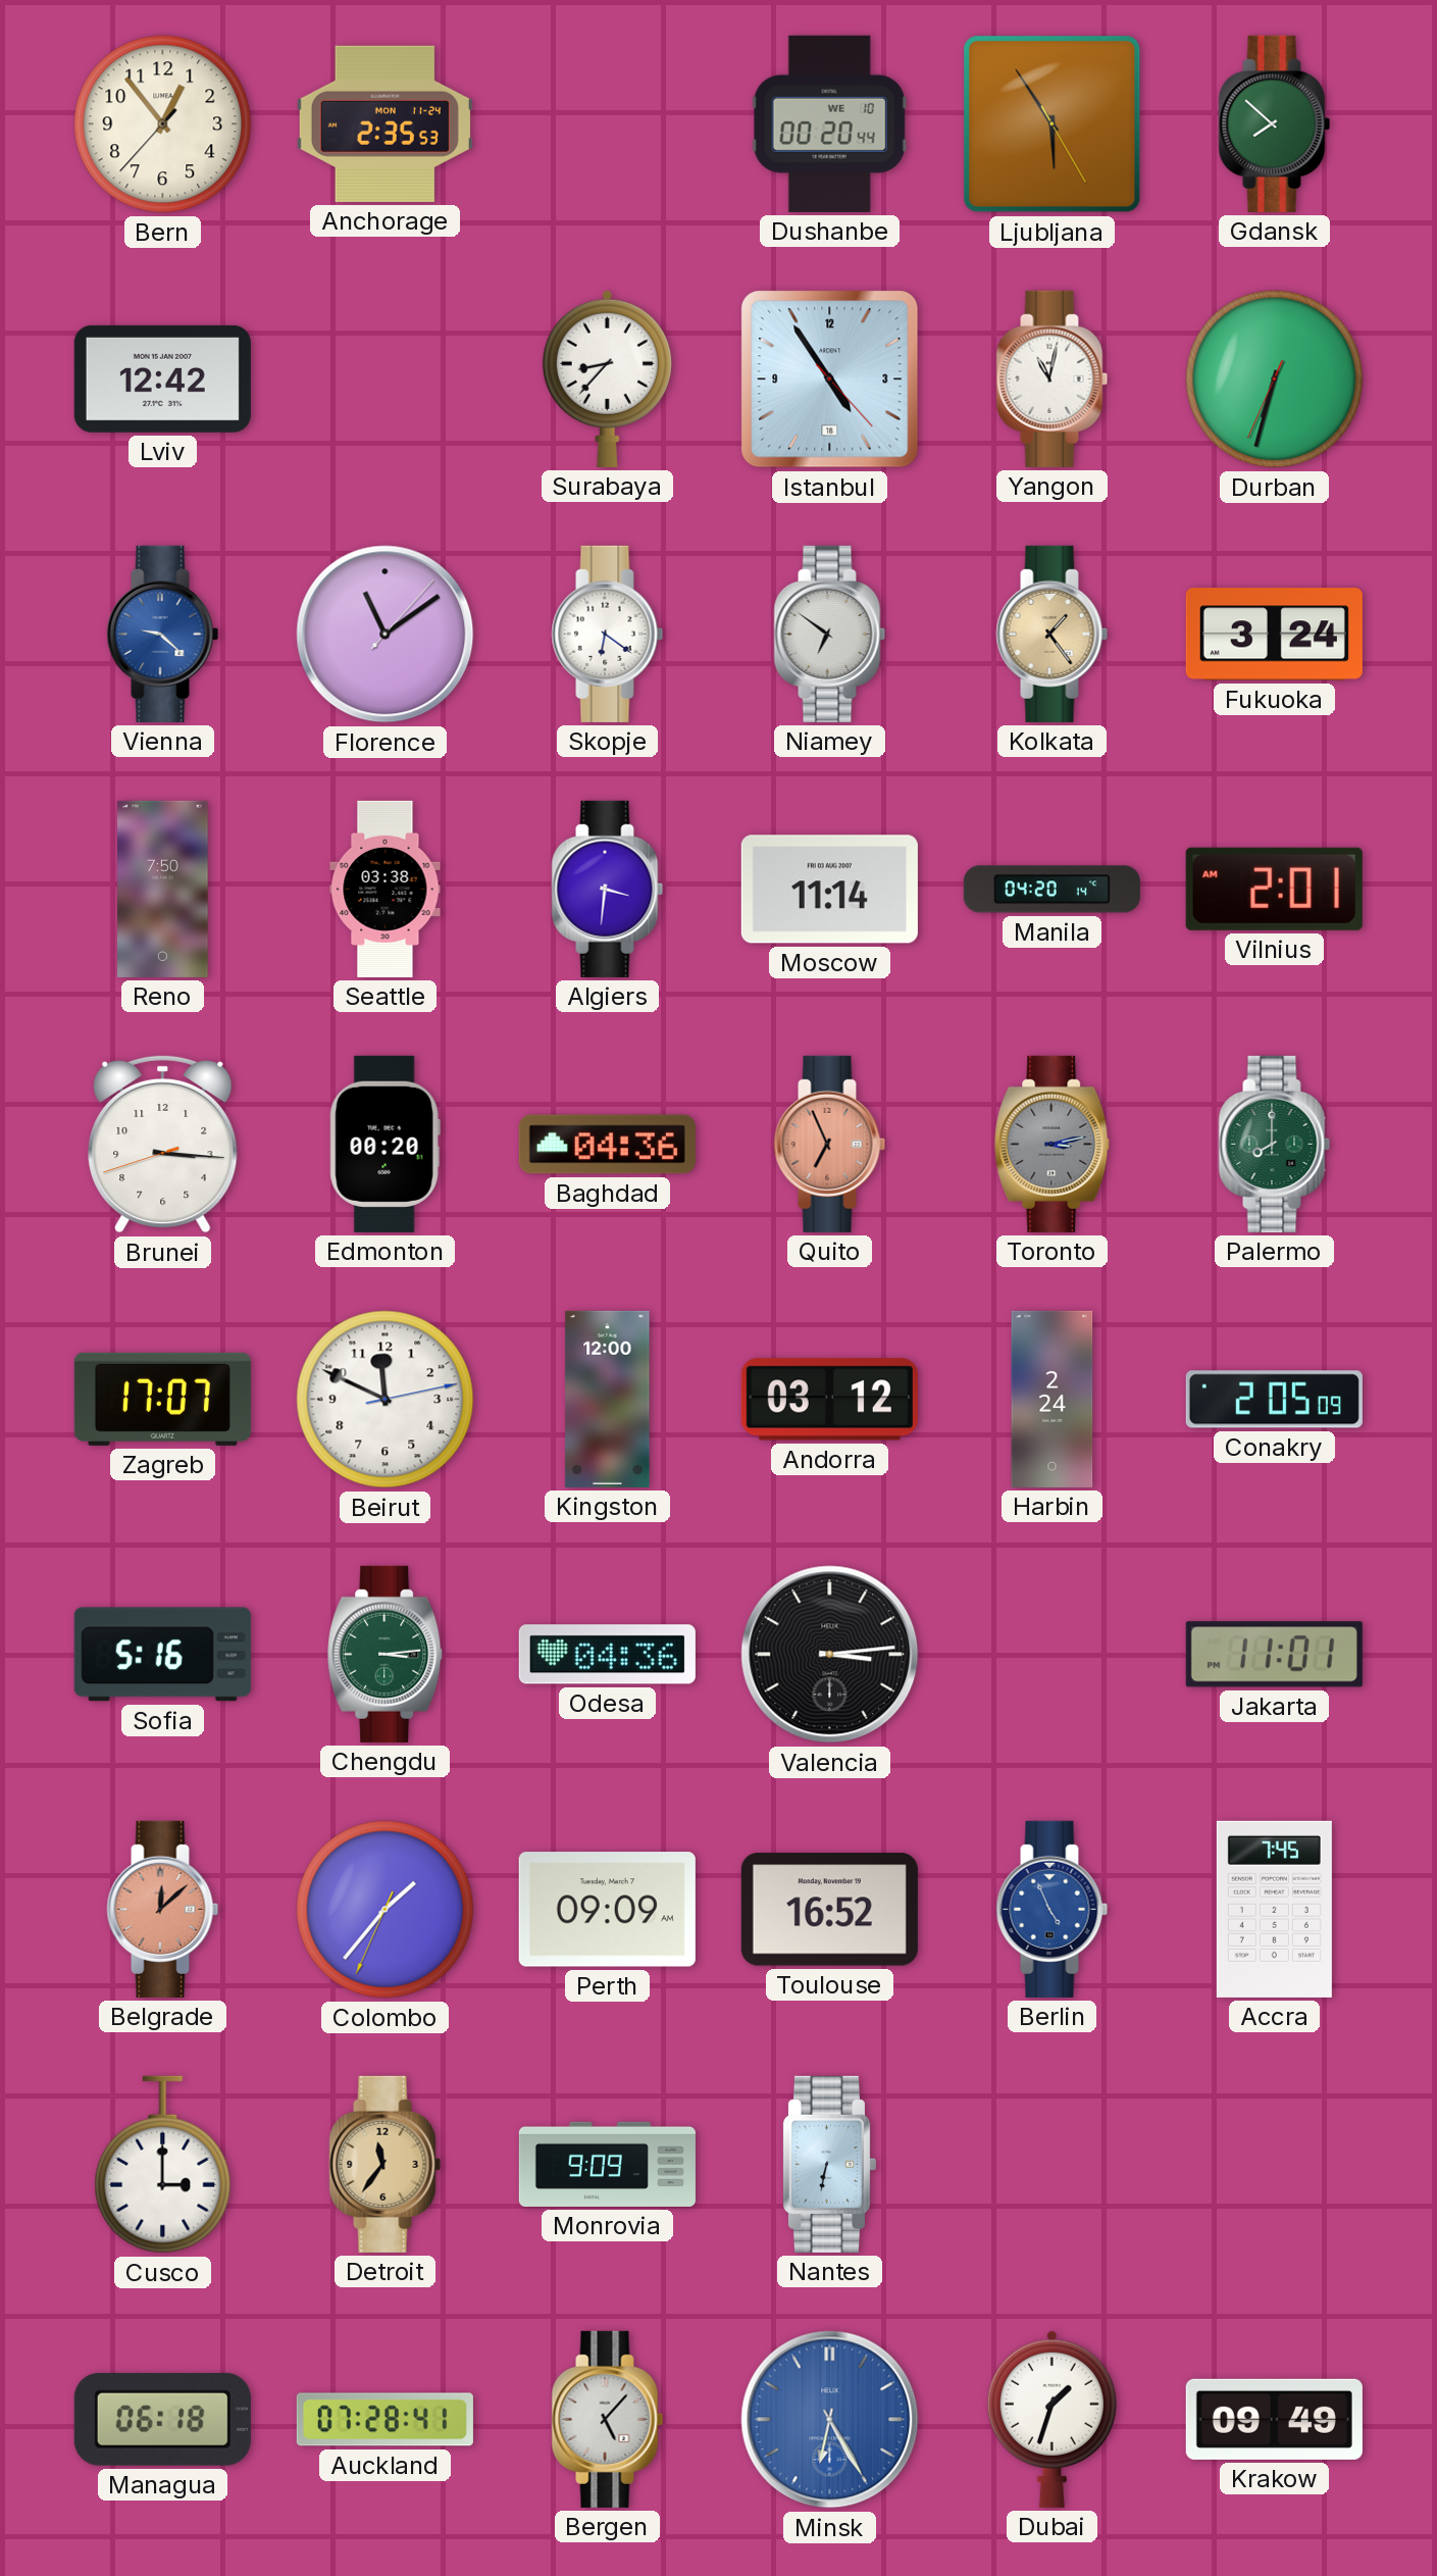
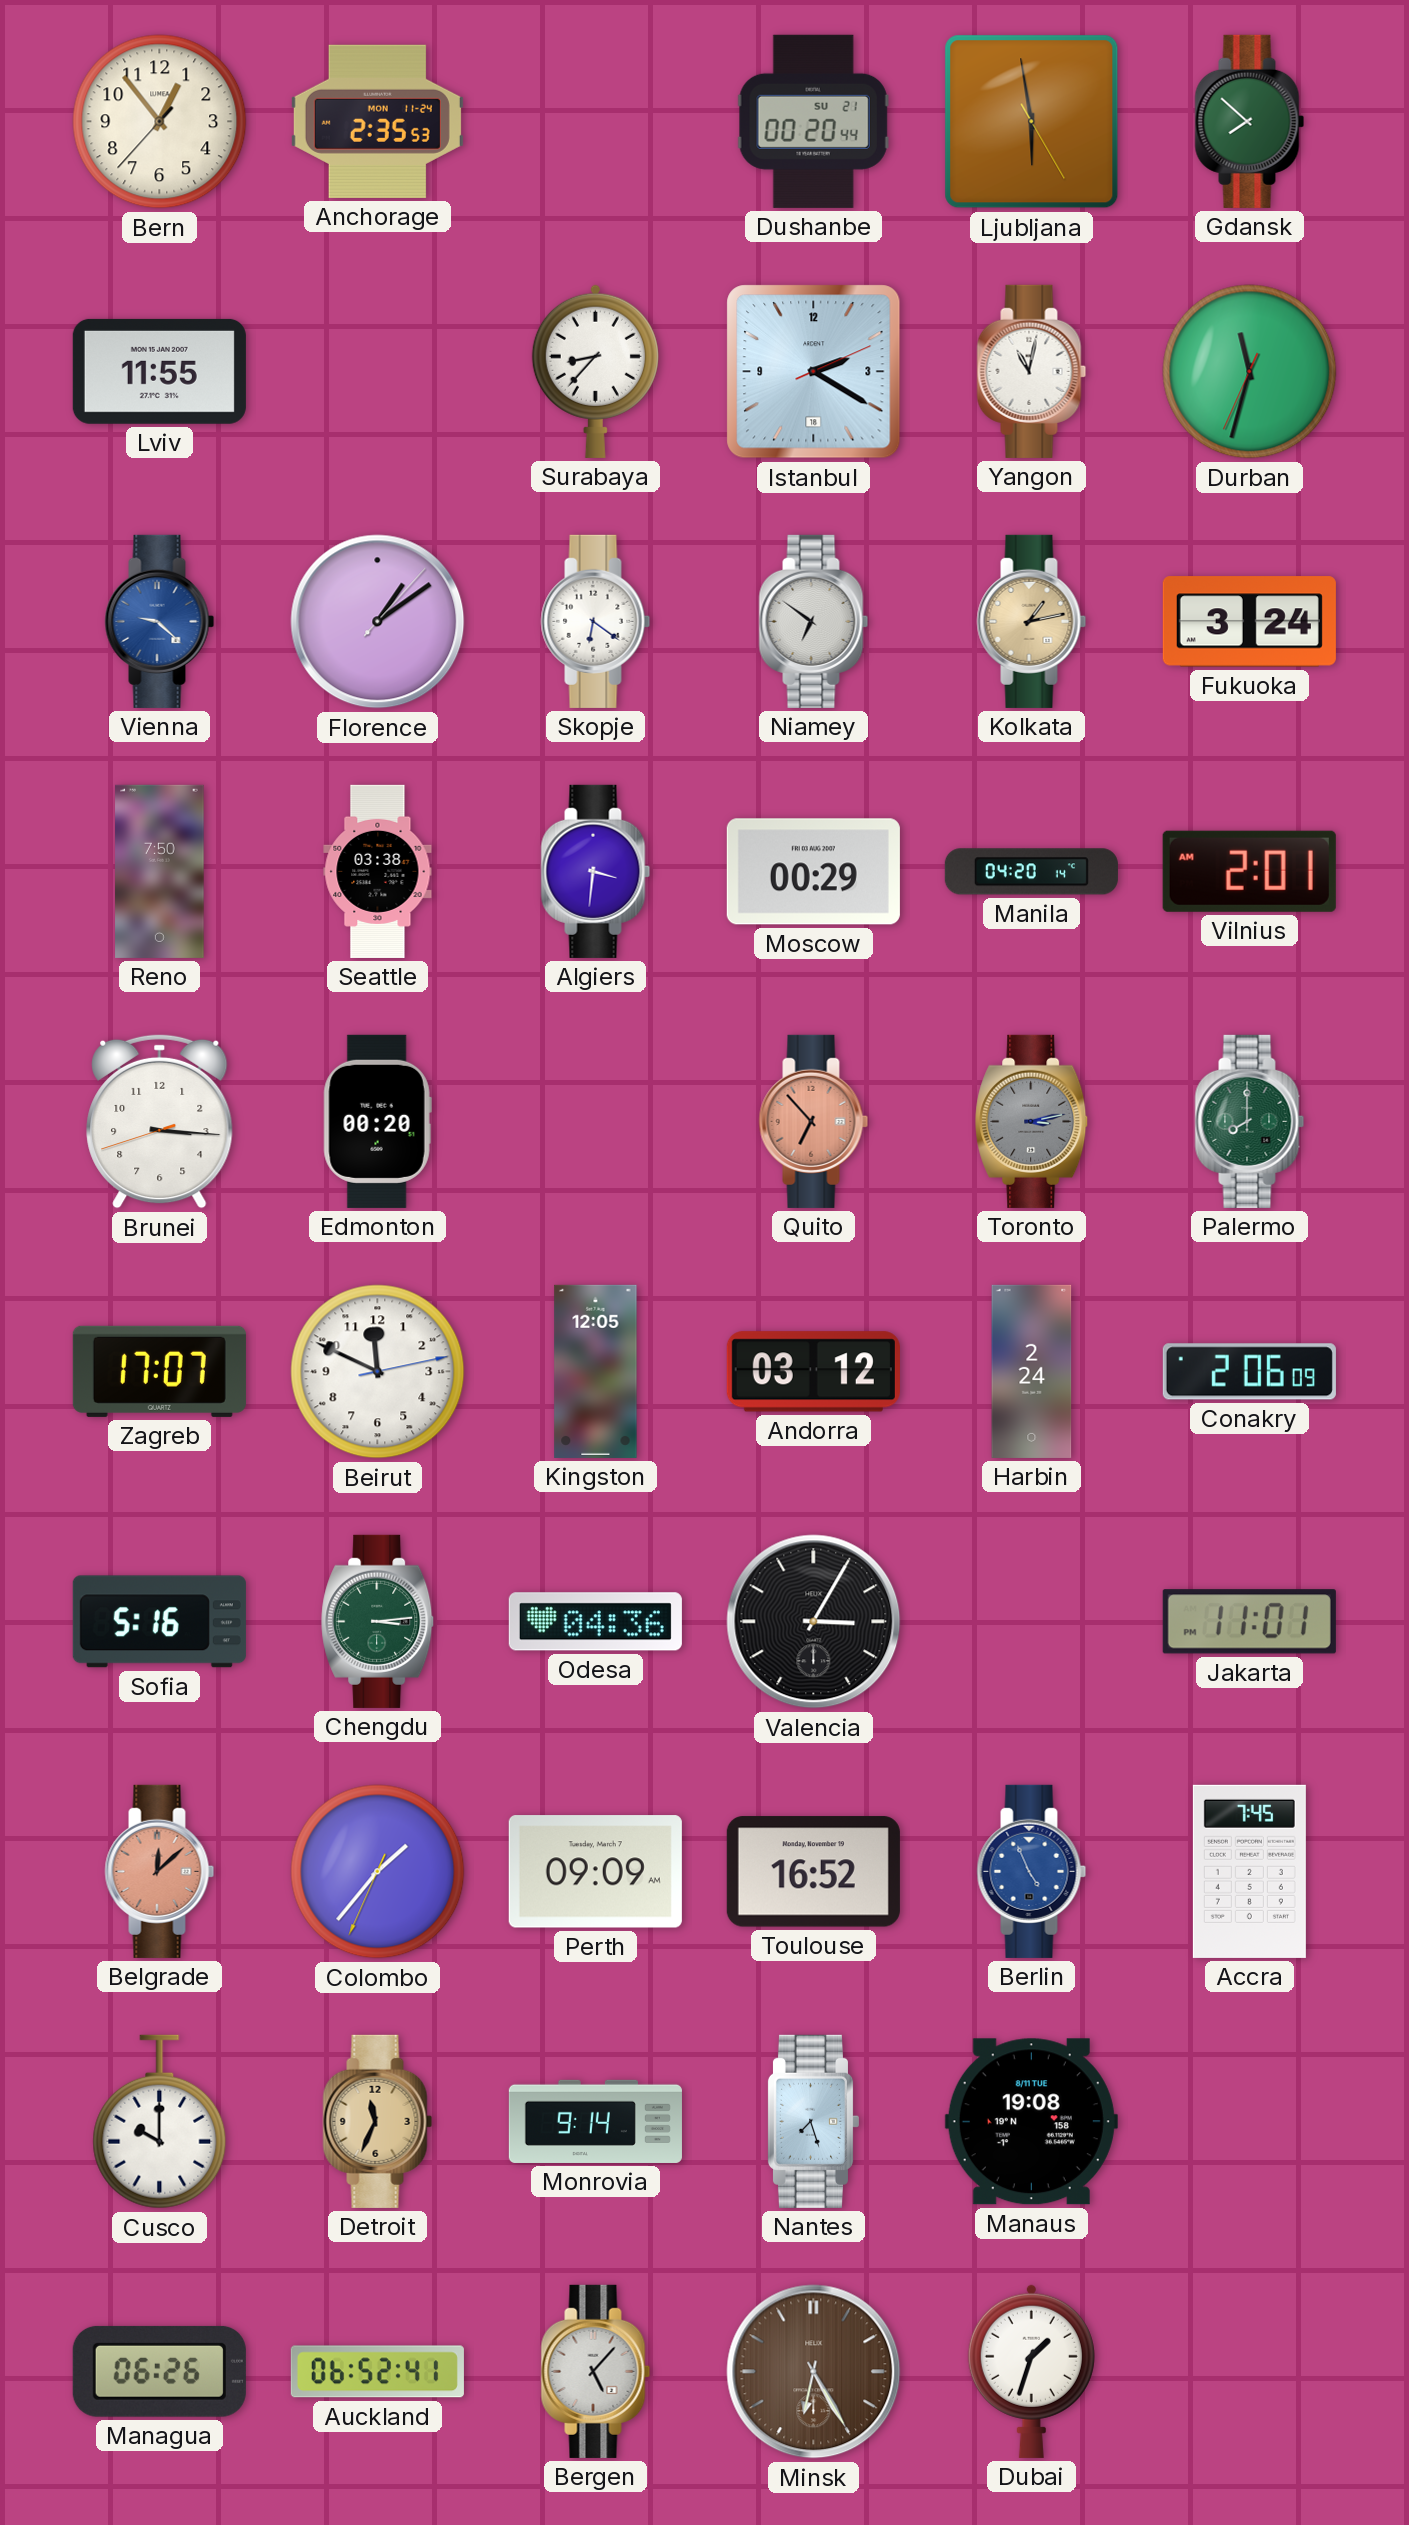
Dushanbe date: WE 10 -> SU 21 (813, 121)
Ljubljana: 5:54 -> 5:58 (1032, 122)
Lviv: 12:42 -> 11:55 (159, 371)
Istanbul: 4:54 -> 2:20 (814, 372)
Durban: 6:32 -> 11:32 (1250, 372)
Florence: 11:09 -> 1:09 (378, 622)
Kolkata: 1:24 -> 1:13 (1032, 621)
Moscow: 11:14 -> 00:29 (813, 872)
Baghdad: 04:36 -> none (607, 1145)
Quito: 6:56 -> 6:53 (814, 1121)
Kingston: 12:00 -> 12:05 (596, 1371)
Conakry: 2:05 -> 2:06 (1249, 1372)
Valencia: 3:14 -> 3:05 (814, 1622)
Cusco: 3:00 -> 10:00 (160, 2122)
Detroit: 11:36 -> 11:34 (378, 2121)
Monrovia: 9:09 -> 9:14 (595, 2121)
Nantes: 6:32 -> 7:27 (812, 2121)
Manaus: none -> 19:08 (1031, 2122)
Managua: 06:18 -> 06:26 (159, 2371)
Auckland: 07:28 -> 06:52 (377, 2372)
Minsk dial: blue -> brown (814, 2372)
Krakow: 09:49 -> none (1274, 2419)
